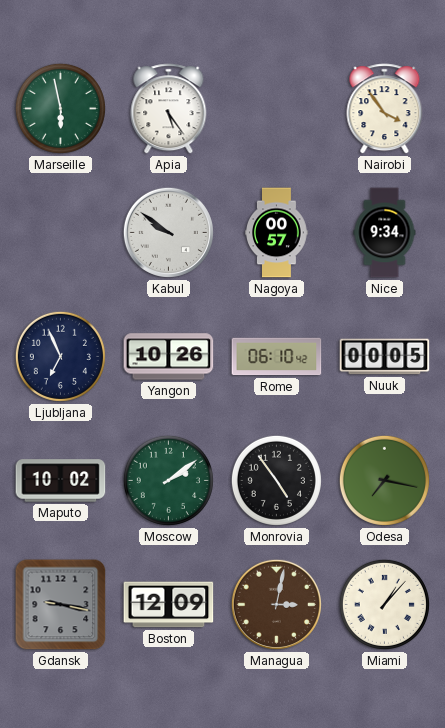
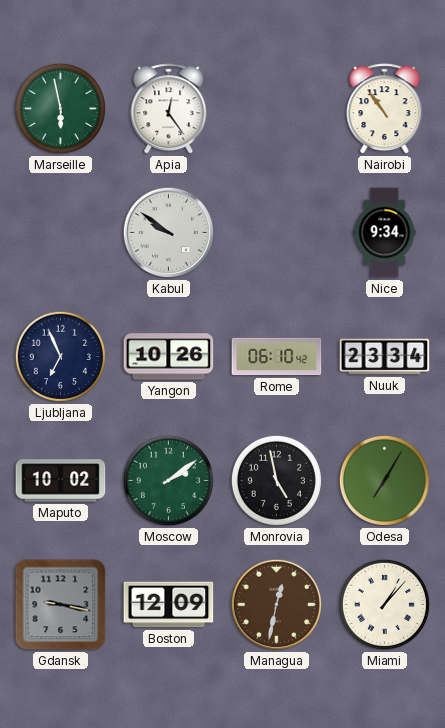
Apia: 5:24 -> 12:24 (169, 109)
Nairobi: 3:54 -> 10:54 (385, 109)
Nagoya: 00:57 -> none (277, 233)
Nuuk: 00:05 -> 23:34 (385, 357)
Monrovia: 4:54 -> 4:58 (276, 480)
Odesa: 7:17 -> 7:05 (384, 480)
Managua: 3:02 -> 12:32 (276, 604)
